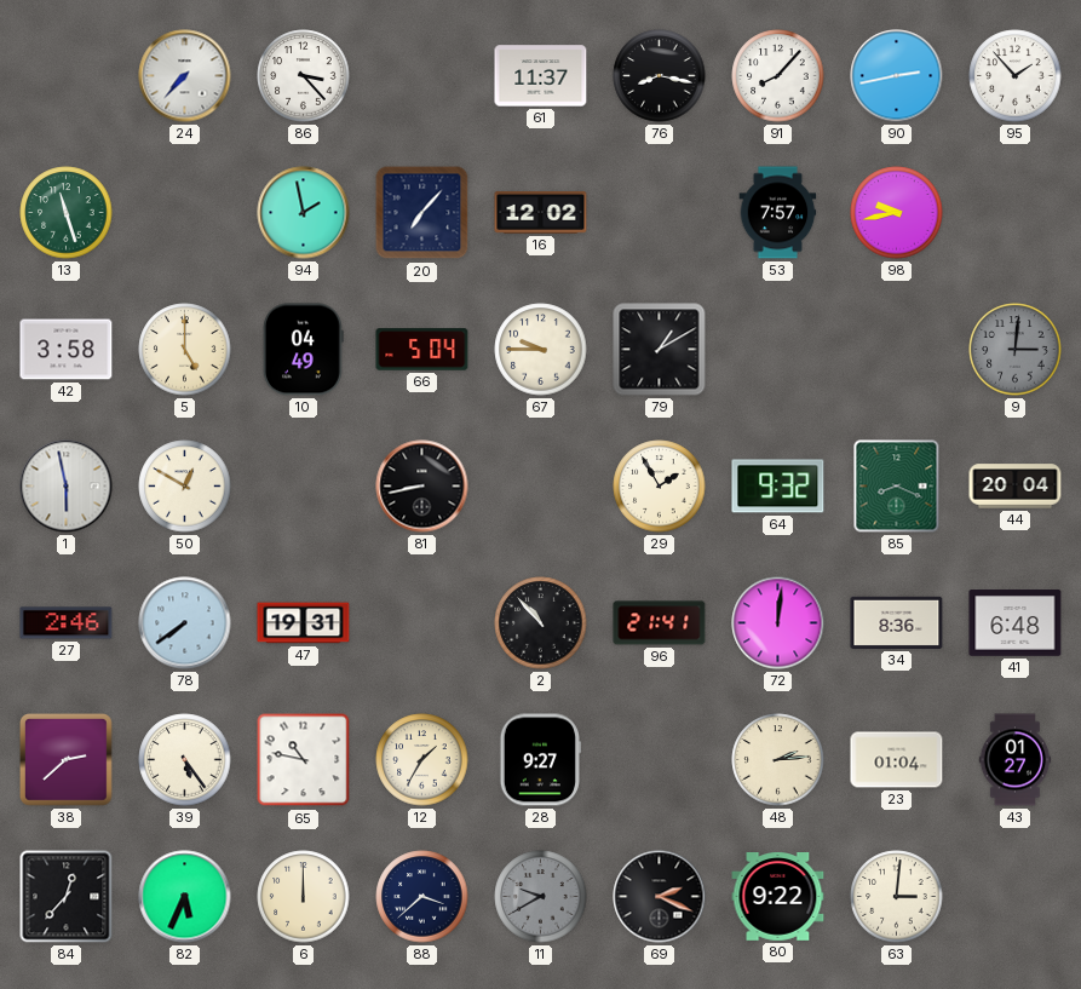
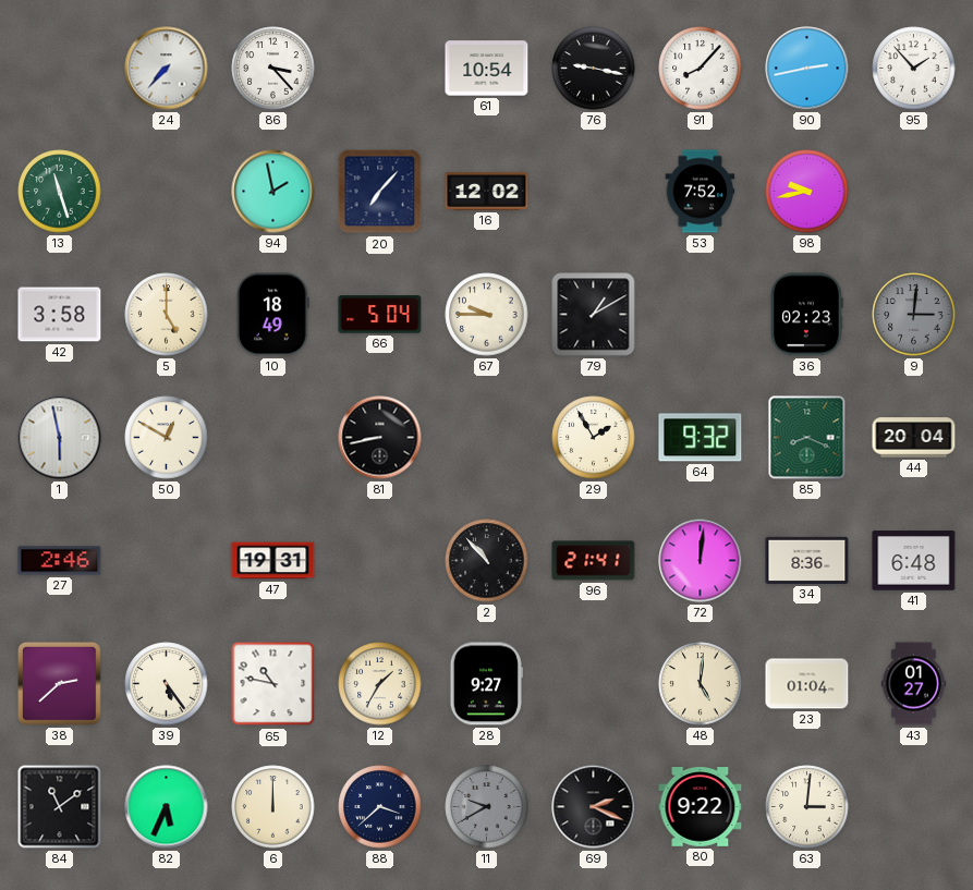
61: 11:37 -> 10:54 (487, 69)
76: 8:17 -> 9:17 (594, 69)
53: 7:57 -> 7:52 (701, 192)
10: 04:49 -> 18:49 (272, 315)
36: none -> 02:23 (807, 315)
78: 7:39 -> none (185, 623)
48: 2:14 -> 5:01 (701, 684)
84: 12:37 -> 11:09 (60, 807)
